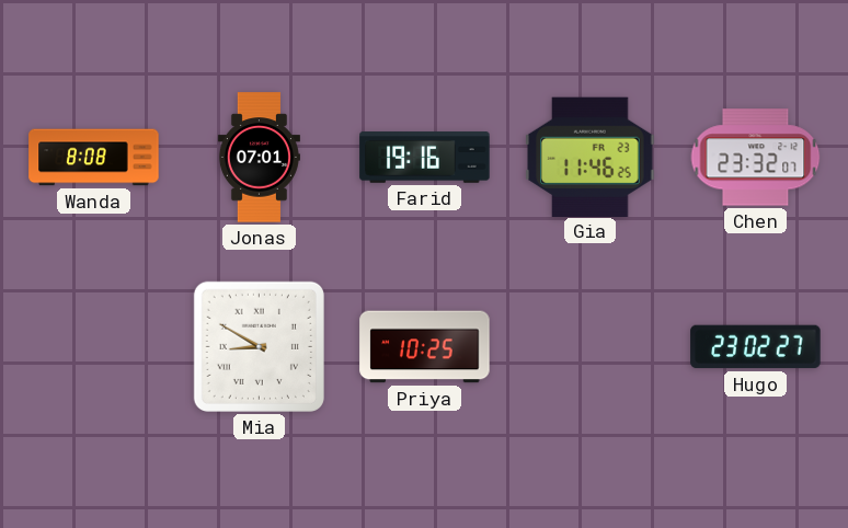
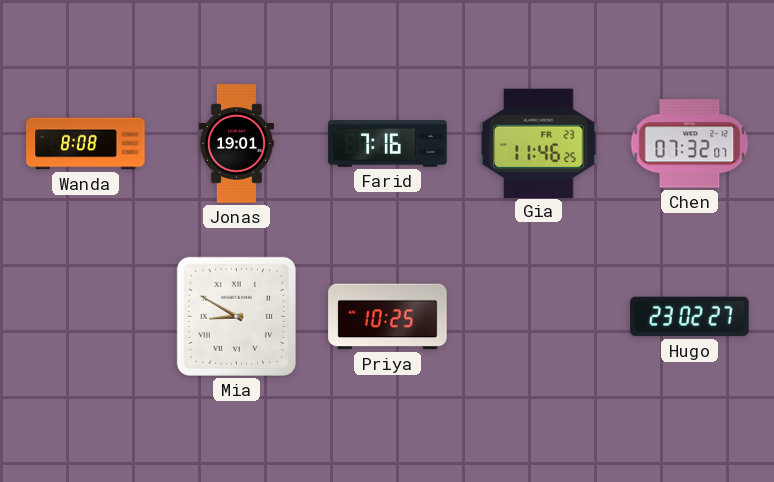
Jonas: 07:01 -> 19:01 (236, 144)
Farid: 19:16 -> 7:16 (388, 144)
Chen: 23:32 -> 07:32 (690, 144)
